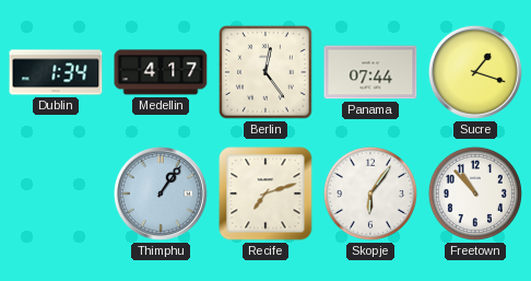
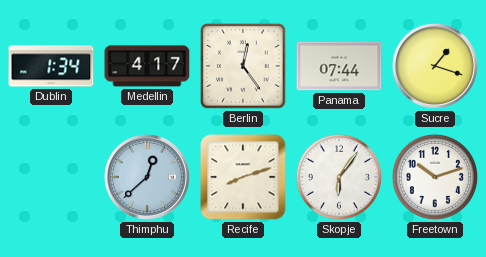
Thimphu: 1:06 -> 12:38 (147, 177)
Recife: 7:12 -> 8:12 (243, 177)
Freetown: 10:53 -> 10:12 (435, 177)
